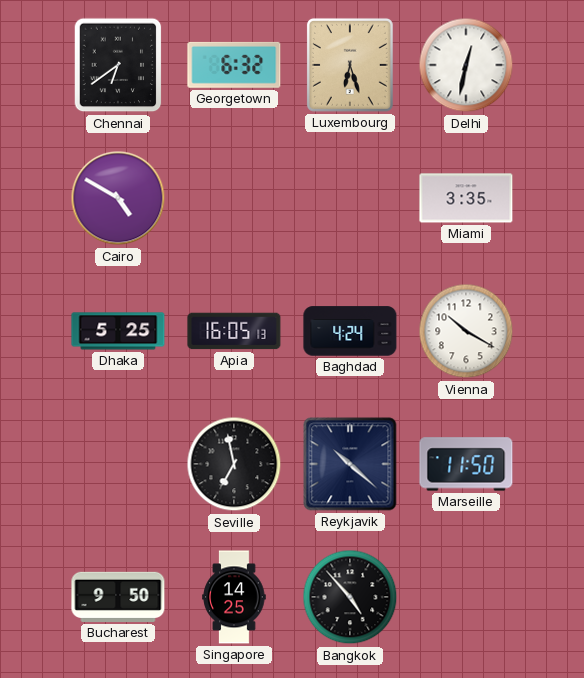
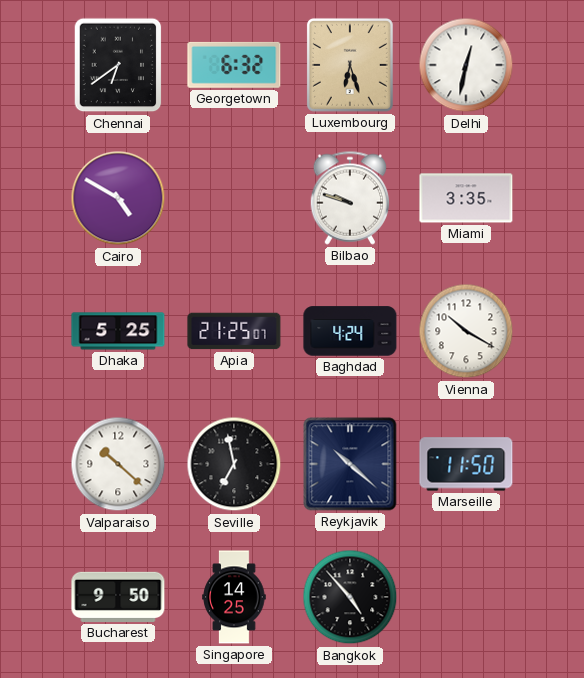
Bilbao: none -> 9:48 (350, 198)
Apia: 16:05 -> 21:25 (234, 331)
Valparaiso: none -> 10:22 (118, 464)
